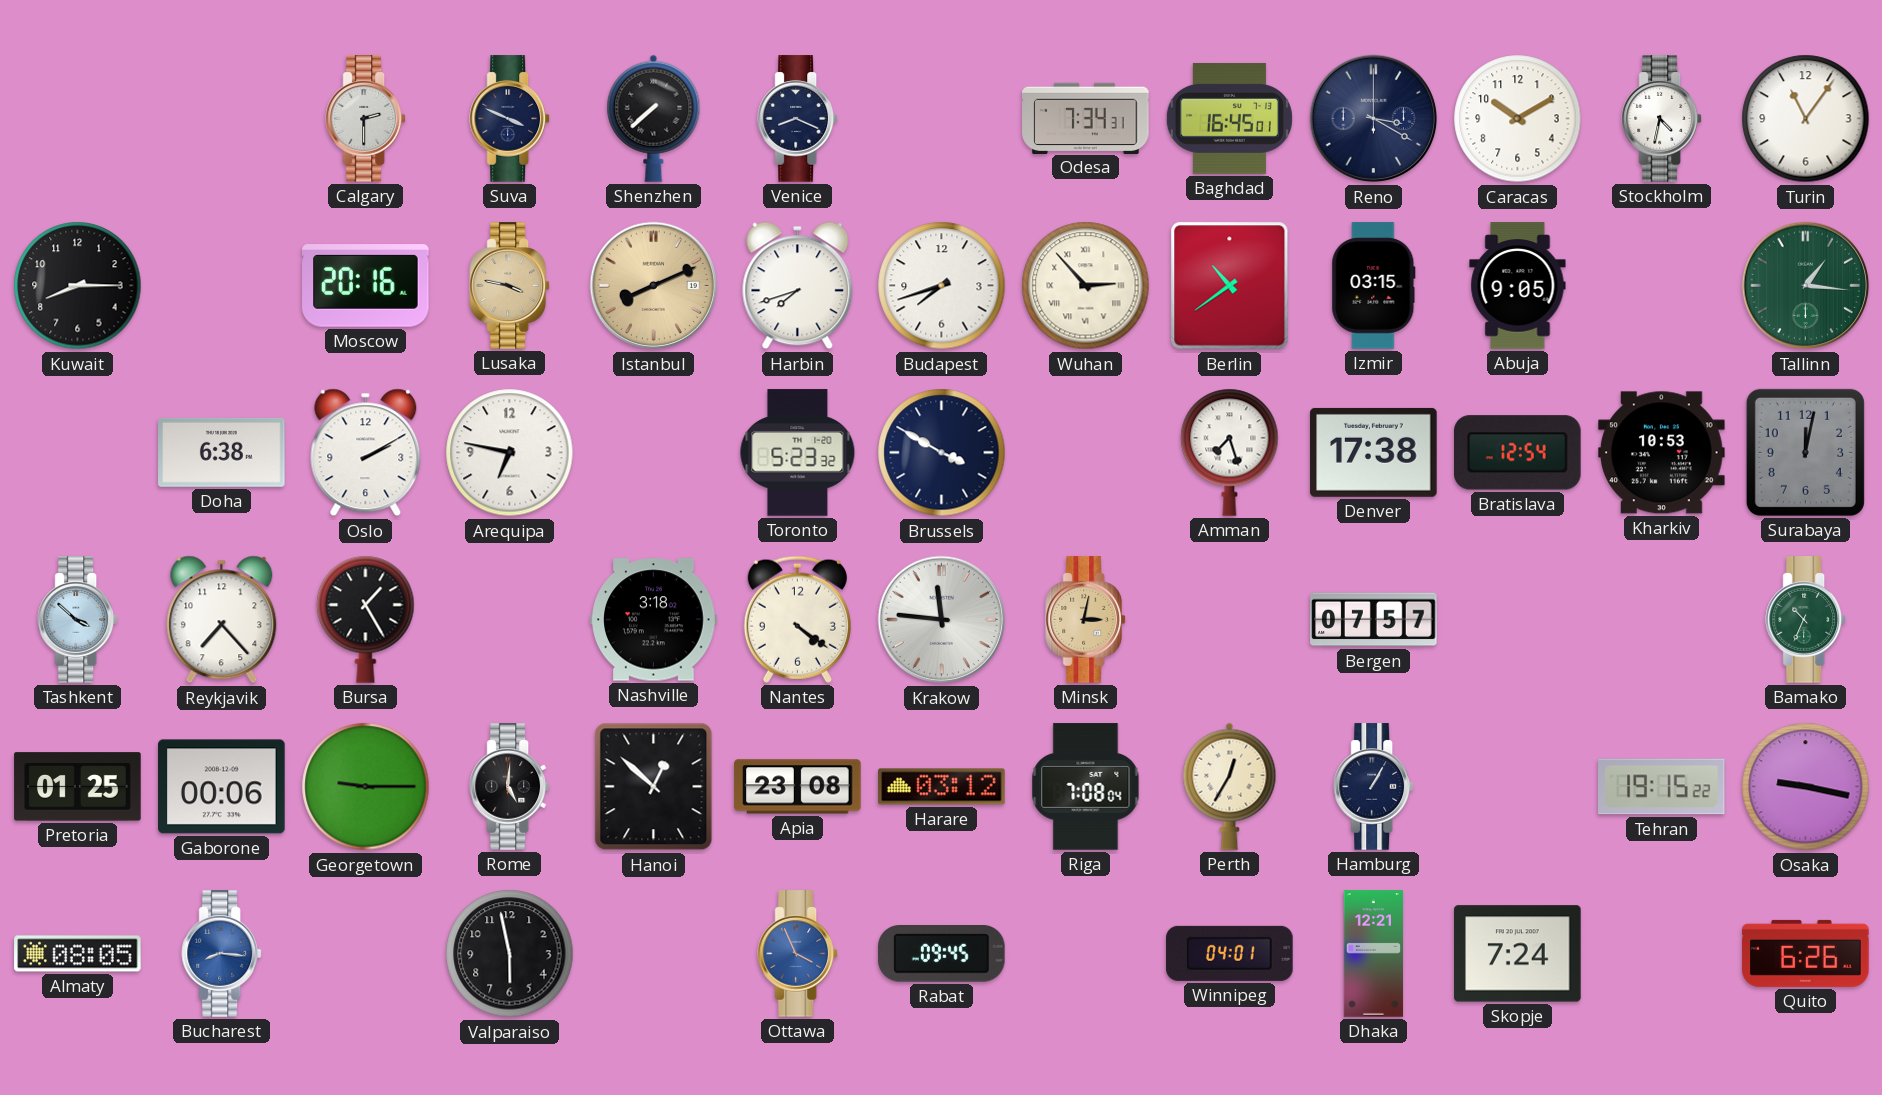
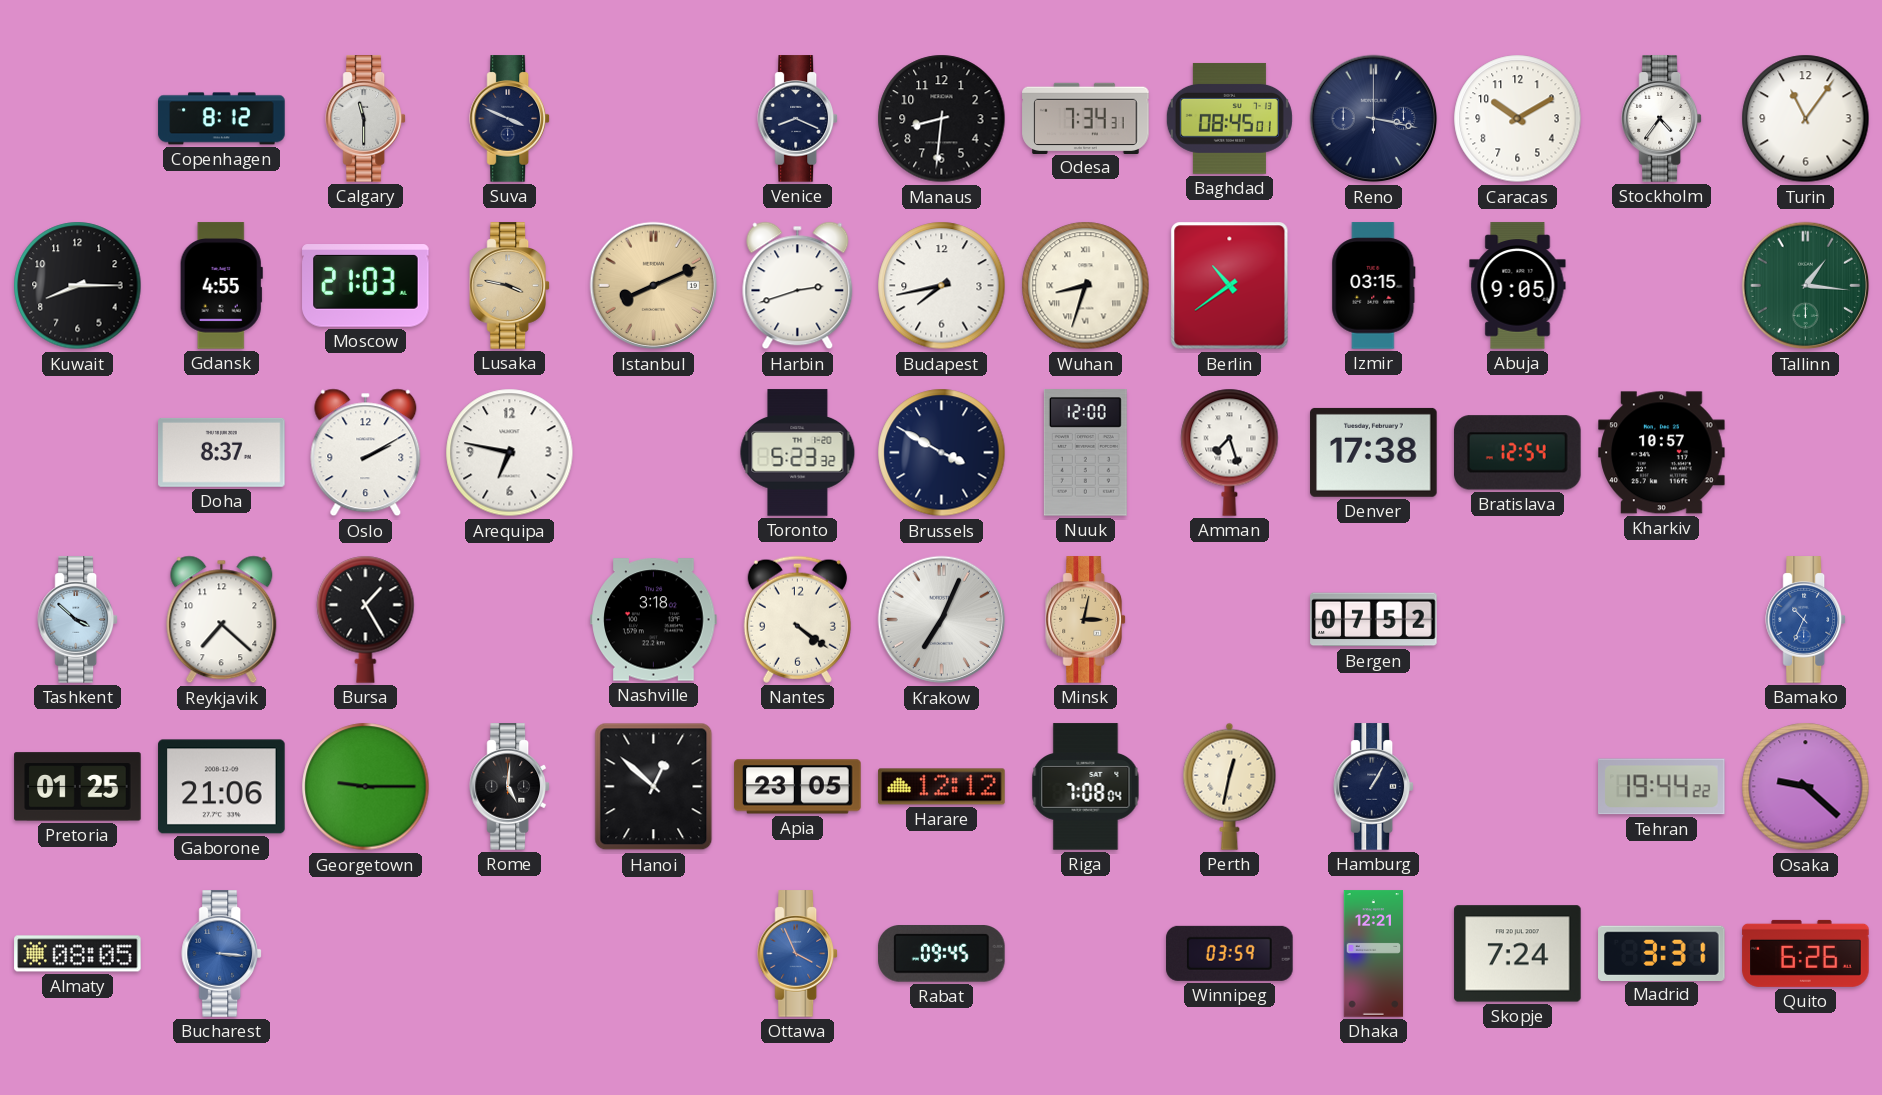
Copenhagen: none -> 8:12 (222, 119)
Calgary: 2:30 -> 11:30 (366, 119)
Shenzhen: 7:38 -> none (654, 118)
Manaus: none -> 8:31 (942, 119)
Baghdad: 16:45 -> 08:45 (1229, 118)
Reno: 3:20 -> 3:17 (1374, 119)
Stockholm: 4:32 -> 4:36 (1662, 119)
Gdansk: none -> 4:55 (221, 286)
Moscow: 20:16 -> 21:03 (366, 286)
Harbin: 7:42 -> 2:42 (798, 286)
Budapest: 7:42 -> 7:43 (942, 286)
Wuhan: 2:53 -> 8:33 (1086, 286)
Doha: 6:38 -> 8:37 (222, 452)
Nuuk: none -> 12:00 (1085, 453)
Kharkiv: 10:53 -> 10:57 (1662, 453)
Surabaya: 12:02 -> none (1805, 452)
Reykjavik: 7:23 -> 7:22 (222, 620)
Krakow: 11:46 -> 7:04 (942, 620)
Bergen: 07:57 -> 07:52 (1374, 620)
Bamako dial: green -> blue (1806, 620)
Gaborone: 00:06 -> 21:06 (222, 787)
Apia: 23:08 -> 23:05 (798, 787)
Harare: 03:12 -> 12:12 (942, 787)
Perth: 12:35 -> 12:32 (1230, 786)
Tehran: 19:15 -> 19:44 (1662, 787)
Osaka: 9:17 -> 9:22 (1806, 787)
Bucharest: 8:16 -> 3:16 (222, 954)
Valparaiso: 5:58 -> none (510, 954)
Winnipeg: 04:01 -> 03:59 (1230, 953)
Madrid: none -> 3:31 (1662, 953)
